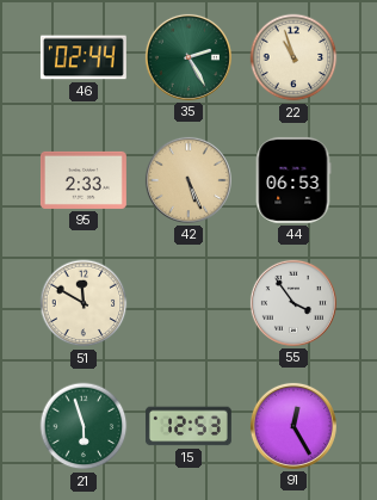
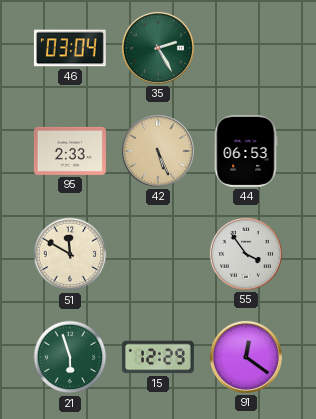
46: 02:44 -> 03:04 (70, 48)
22: 10:57 -> none (293, 57)
15: 12:53 -> 12:29 (158, 357)
91: 12:25 -> 12:21 (246, 357)
